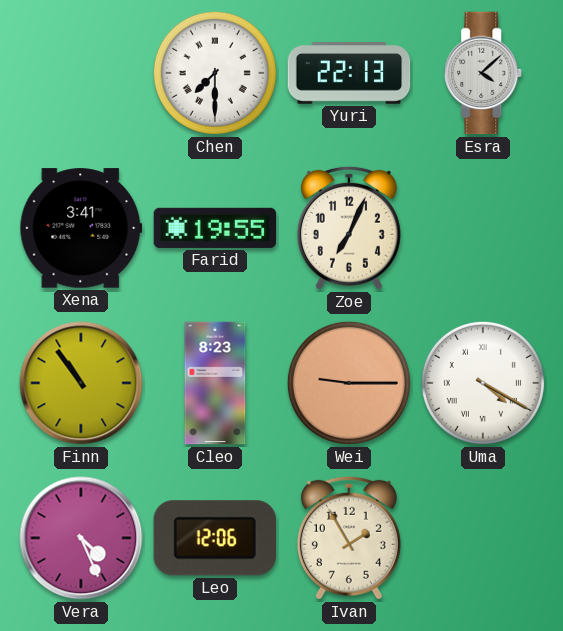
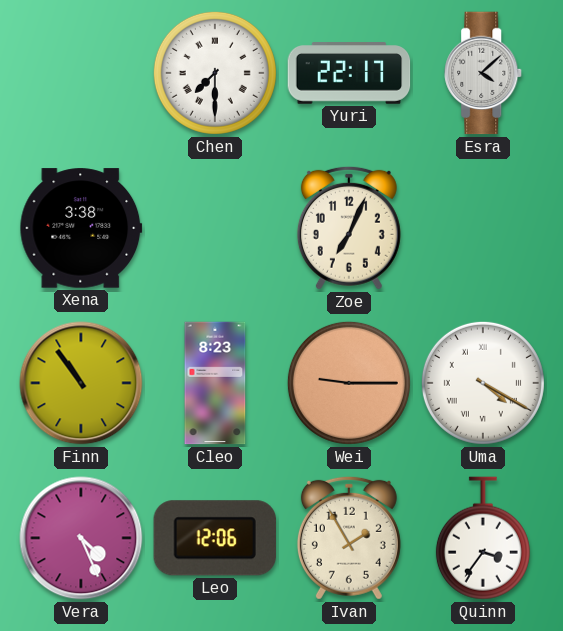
Yuri: 22:13 -> 22:17 (349, 73)
Xena: 3:41 -> 3:38 (81, 228)
Farid: 19:55 -> none (215, 228)
Quinn: none -> 3:36 (483, 538)
